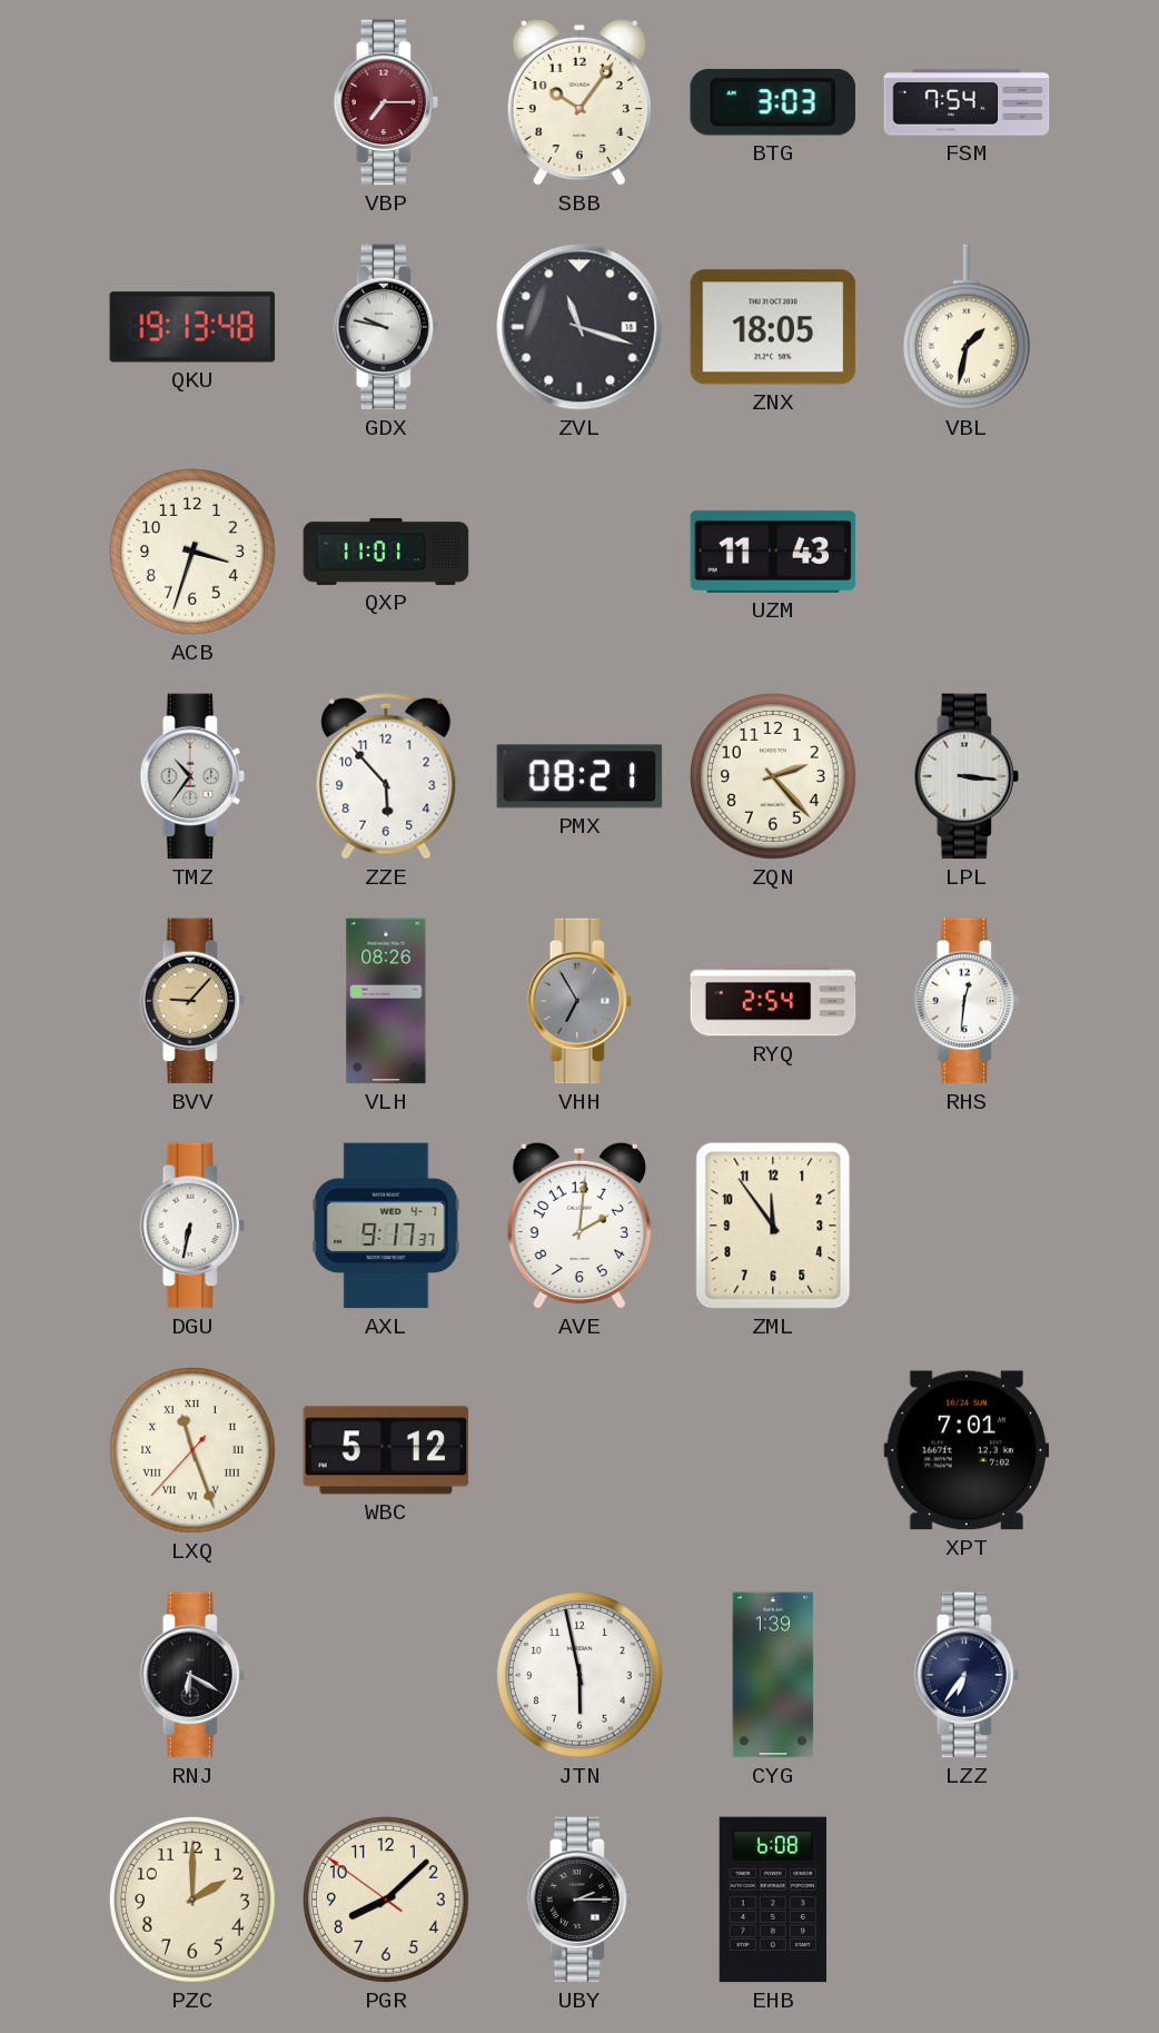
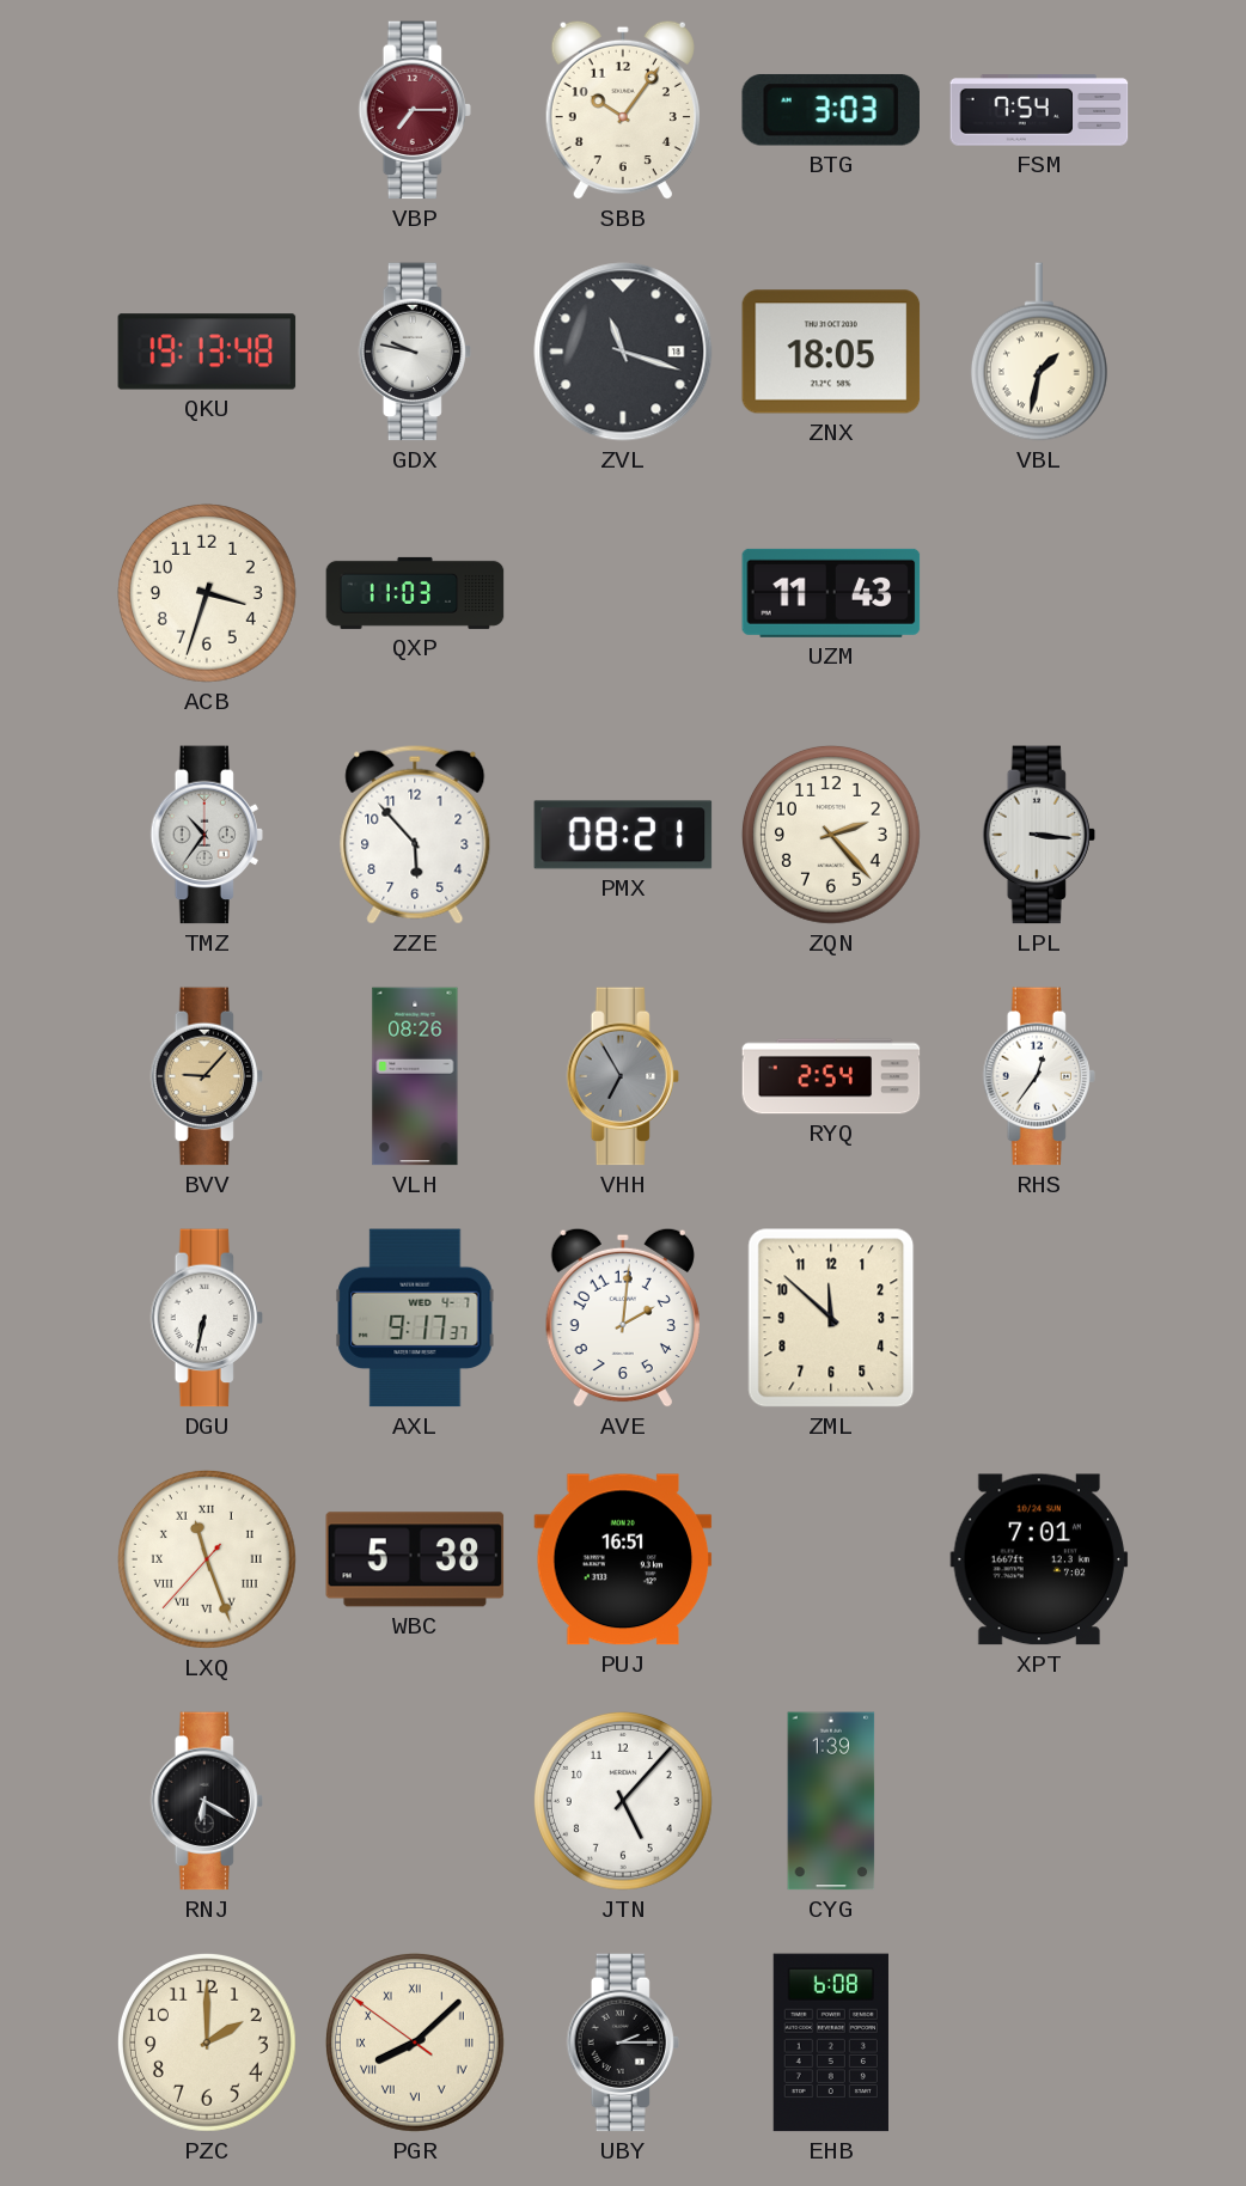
QXP: 11:01 -> 11:03 (415, 593)
RHS: 12:31 -> 12:36 (1039, 1076)
ZML: 11:54 -> 11:52 (831, 1318)
WBC: 5:12 -> 5:38 (415, 1559)
PUJ: none -> 16:51 (623, 1559)
JTN: 5:58 -> 5:07 (623, 1801)
LZZ: 6:36 -> none (967, 1675)
PGR numerals: Arabic -> Roman (415, 2042)
